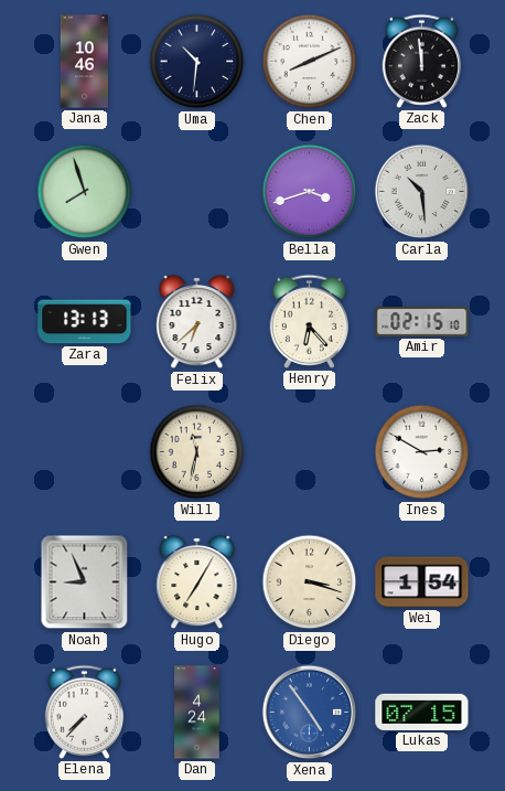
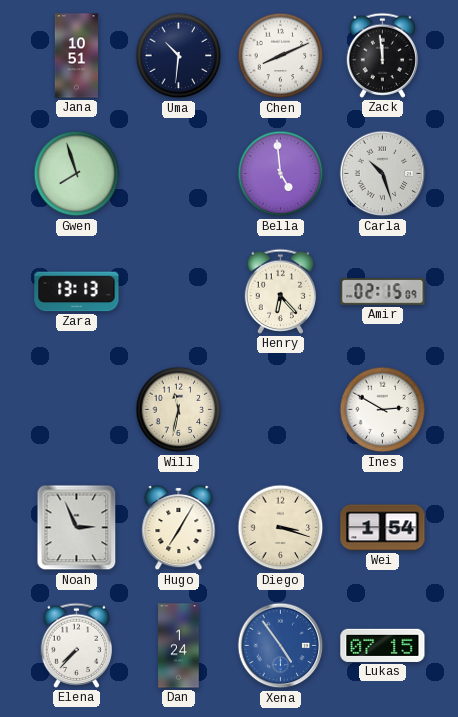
Jana: 10:46 -> 10:51 (76, 56)
Bella: 3:42 -> 4:59 (281, 174)
Carla: 10:29 -> 10:27 (383, 174)
Felix: 6:38 -> none (197, 322)
Amir: 02:15:10 -> 02:15:09 (383, 292)
Noah: 8:56 -> 2:56 (77, 528)
Dan: 4:24 -> 1:24 (179, 646)
